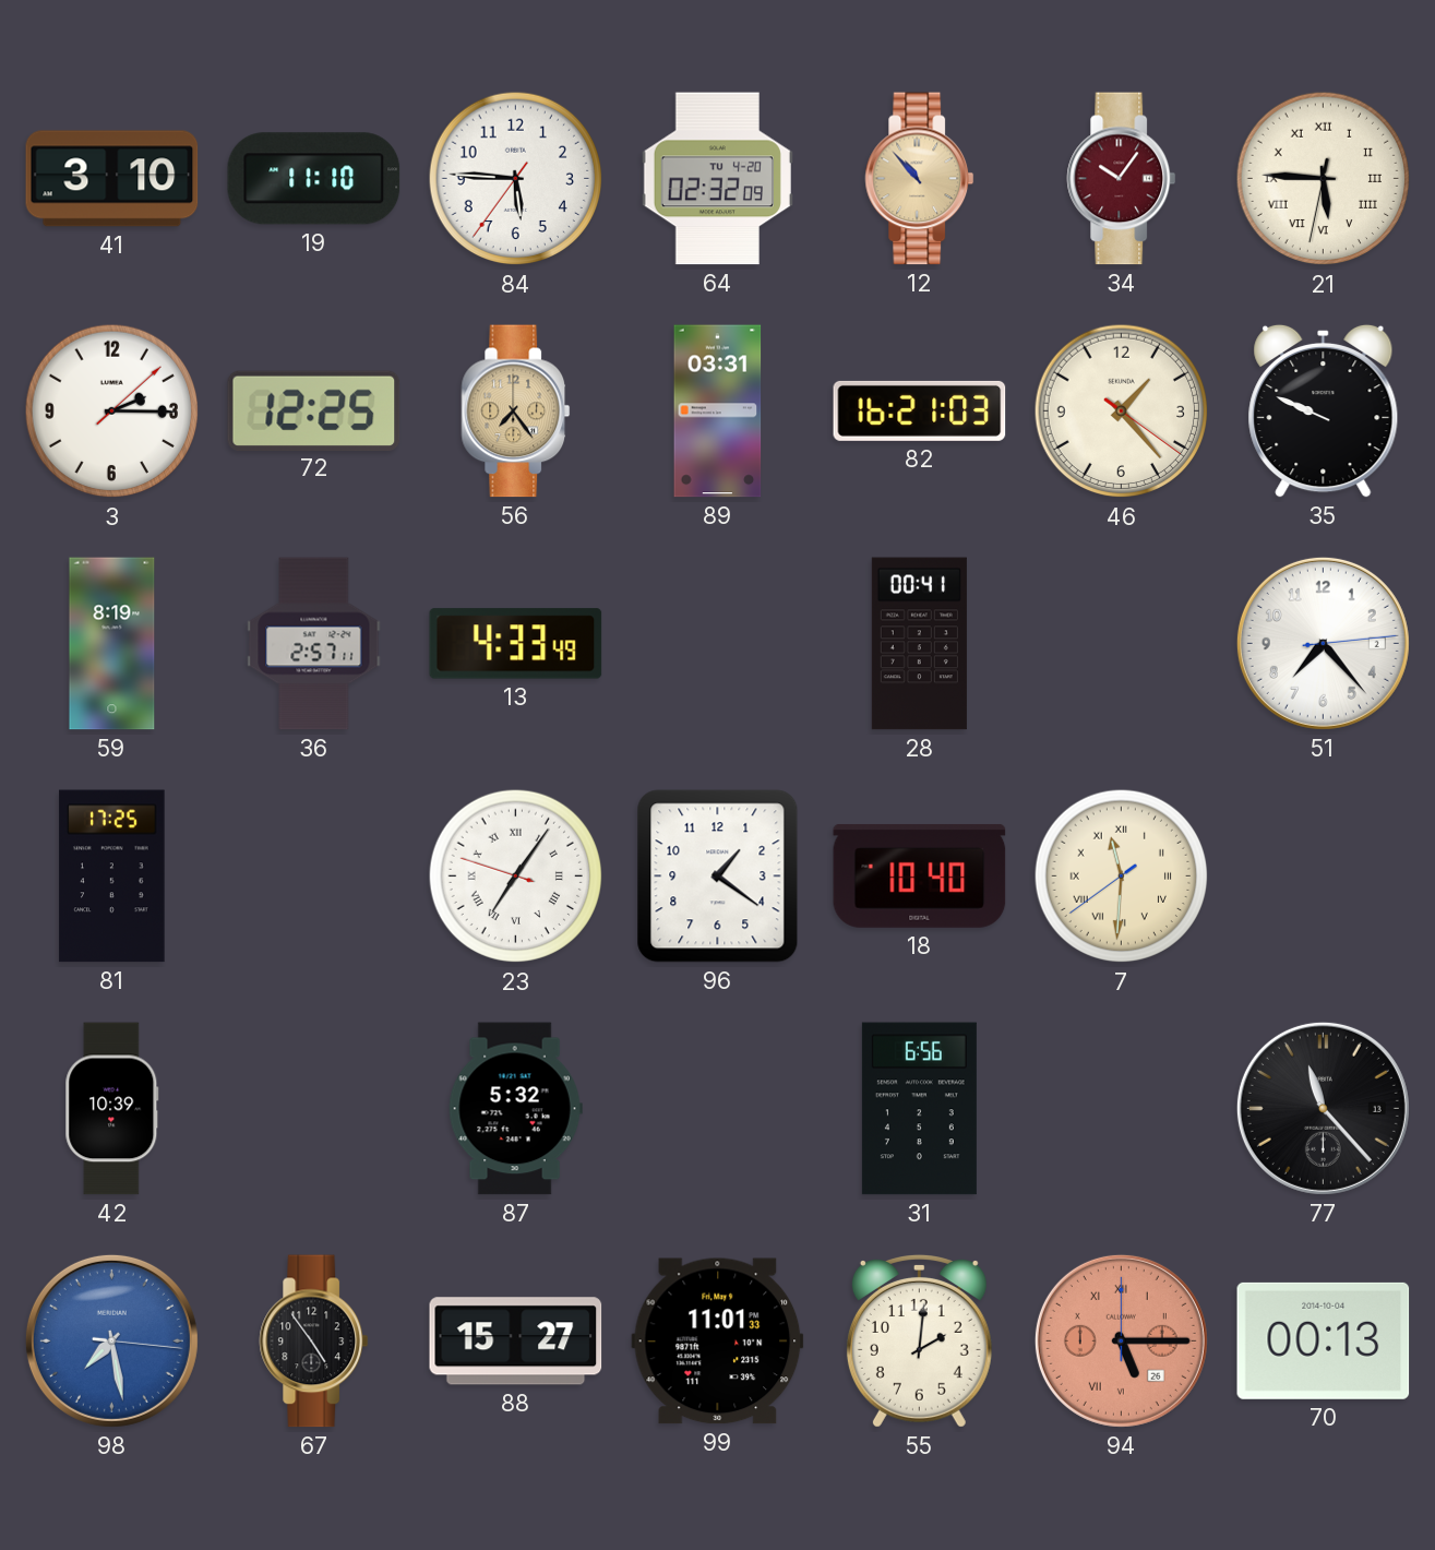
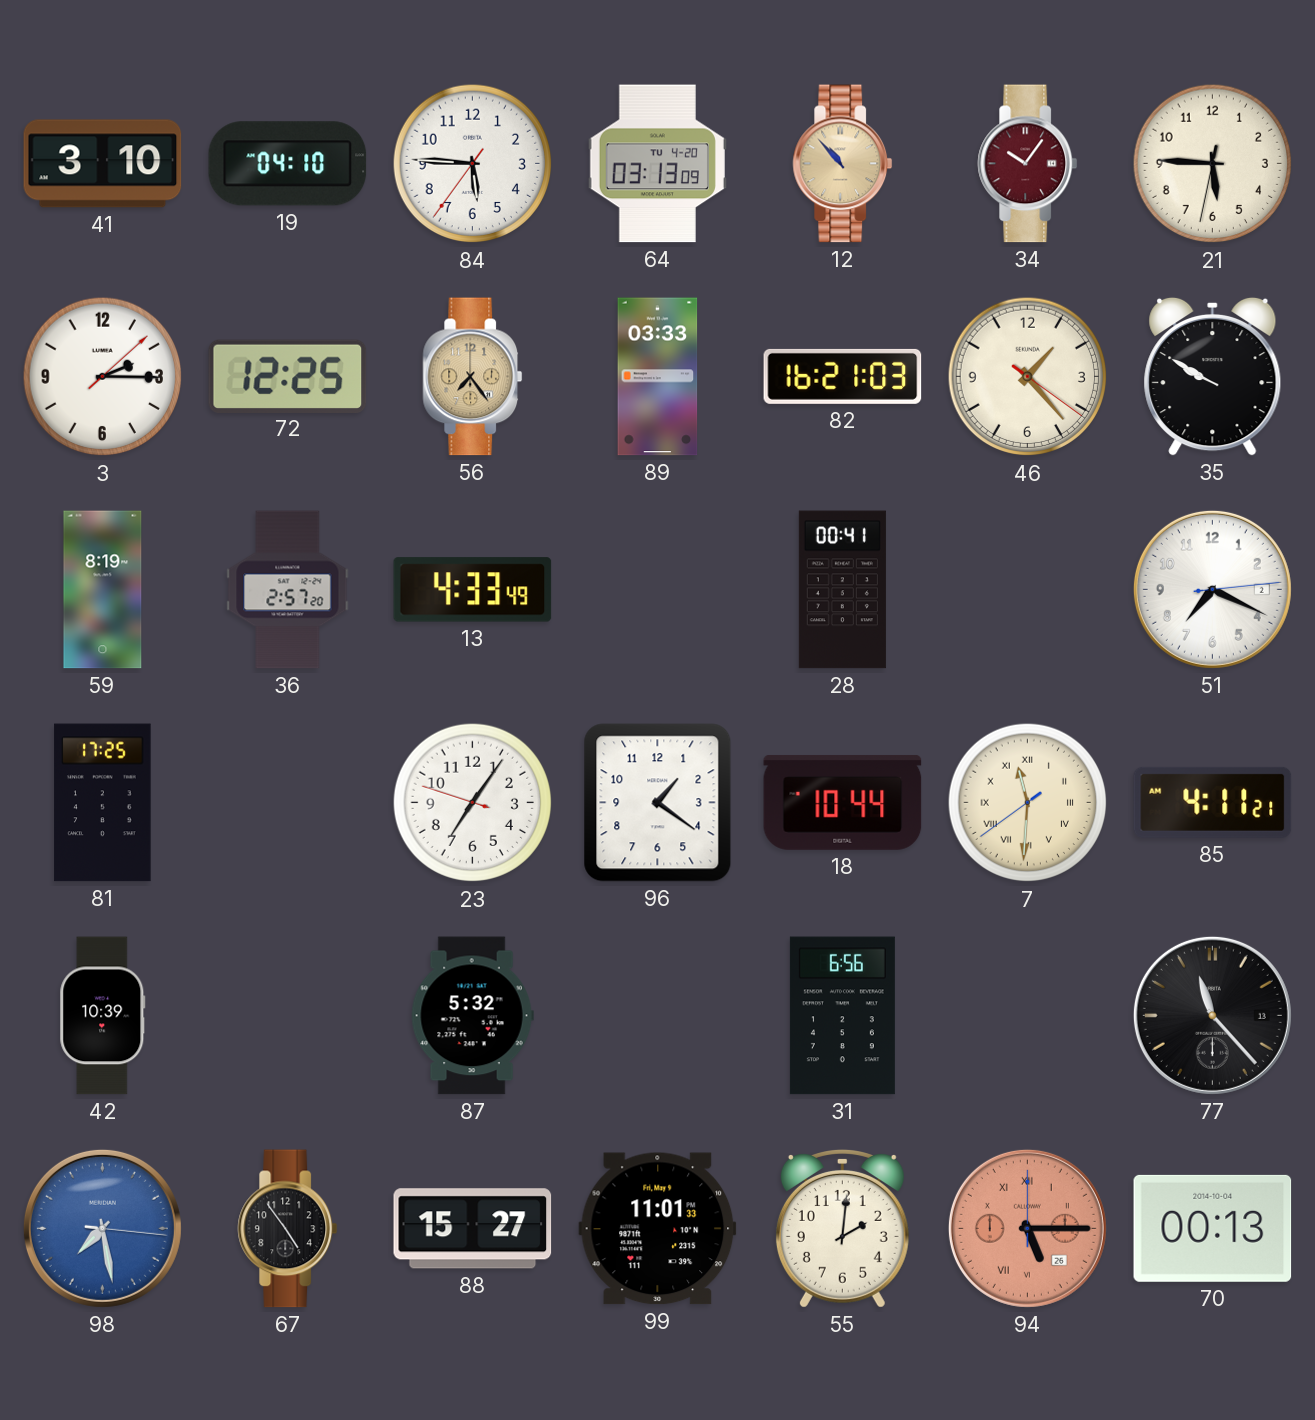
19: 11:10 -> 04:10 (288, 164)
64: 02:32 -> 03:13 (657, 164)
21 numerals: Roman -> Arabic (1213, 164)
89: 03:31 -> 03:33 (658, 377)
35: 9:49 -> 9:50 (1213, 376)
36: 2:57:11 -> 2:57:20 (288, 590)
51: 7:23 -> 7:19 (1212, 589)
23 numerals: Roman -> Arabic (473, 803)
18: 10:40 -> 10:44 (843, 802)
85: none -> 4:11 (1213, 802)
